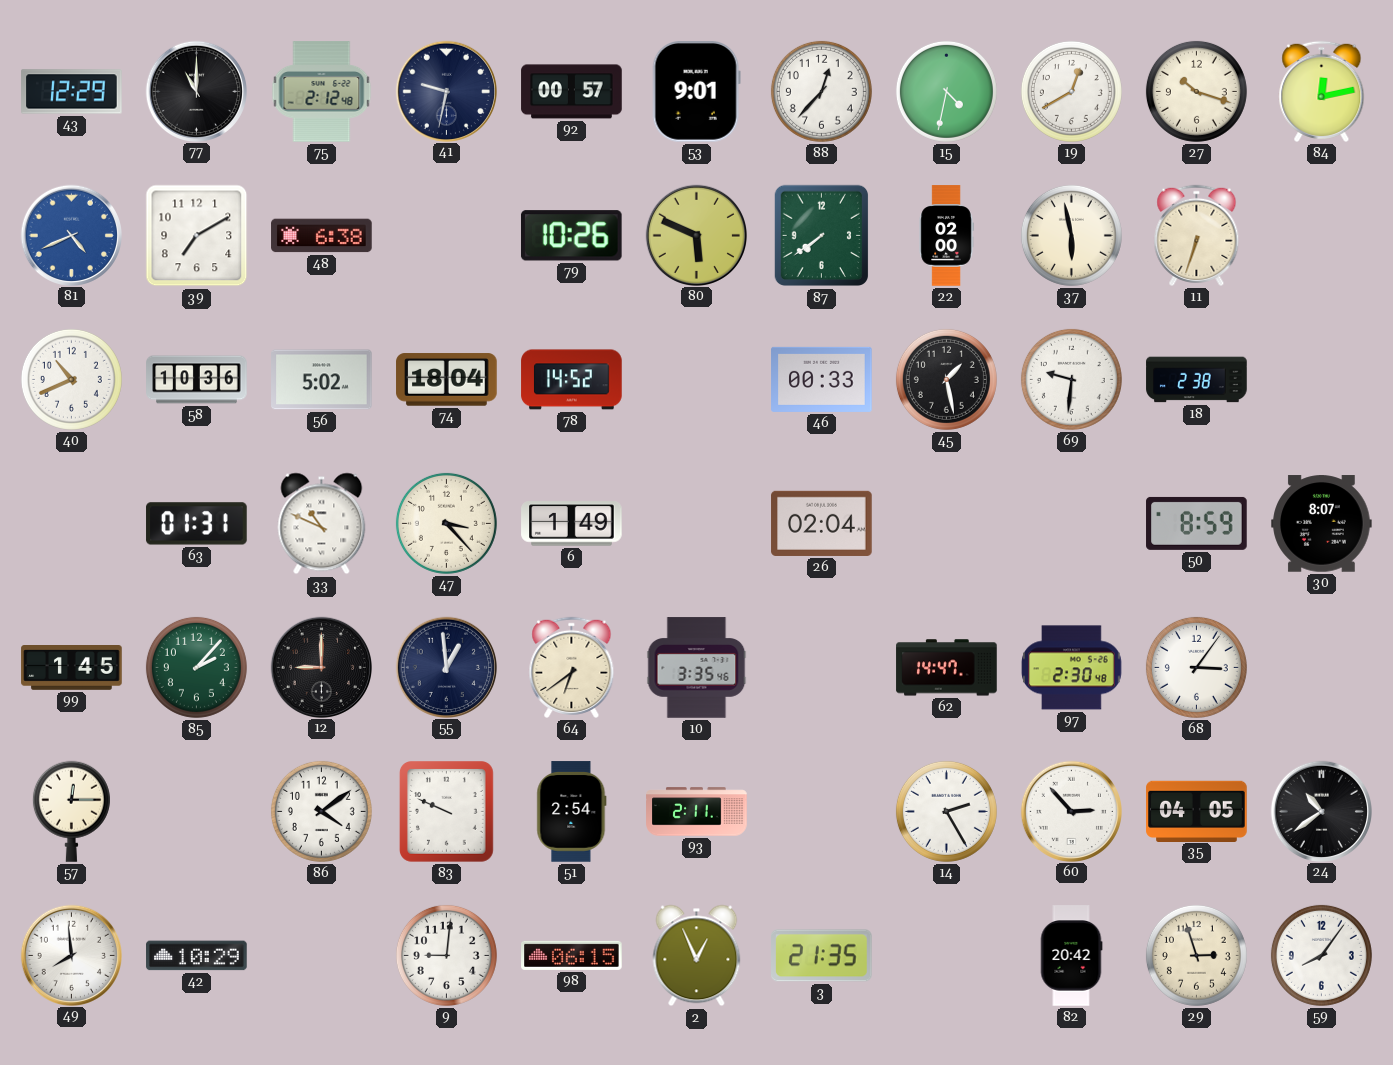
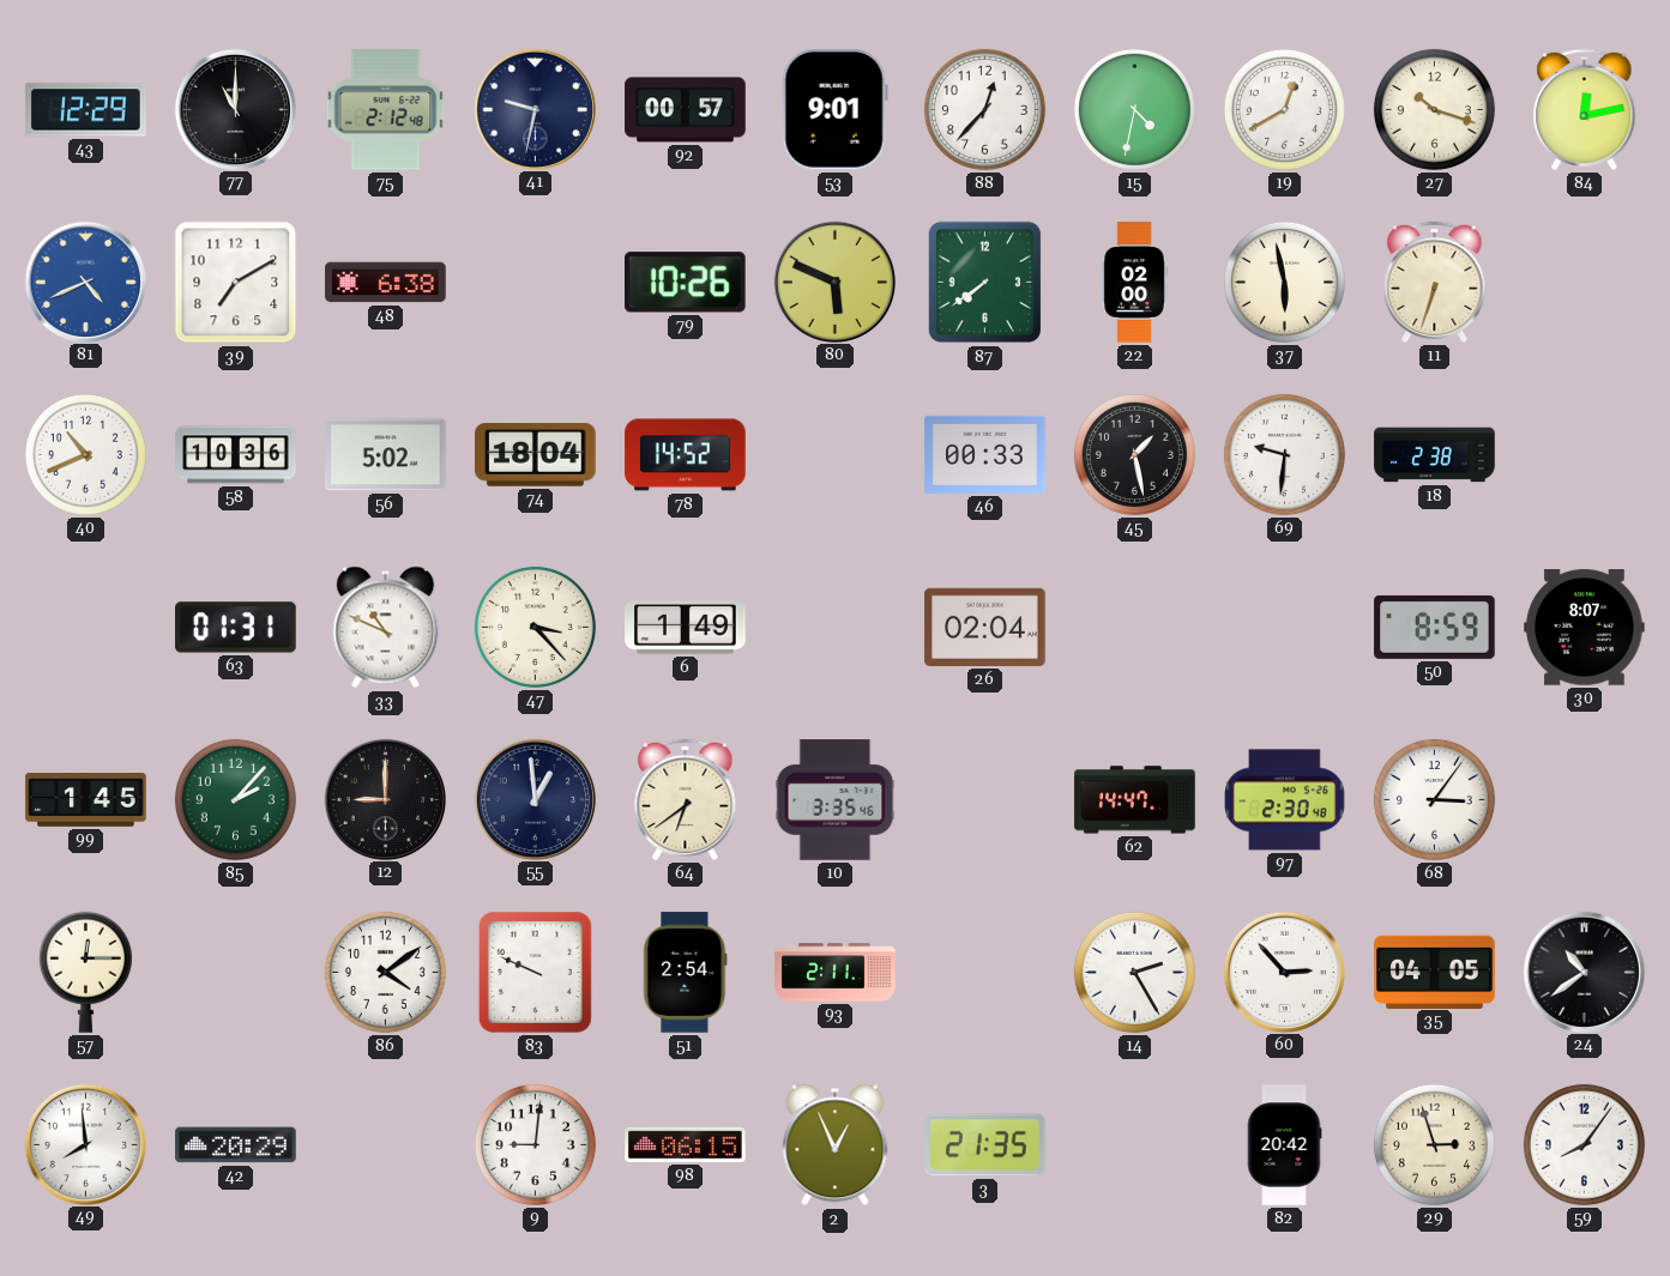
42: 10:29 -> 20:29 (236, 1145)
